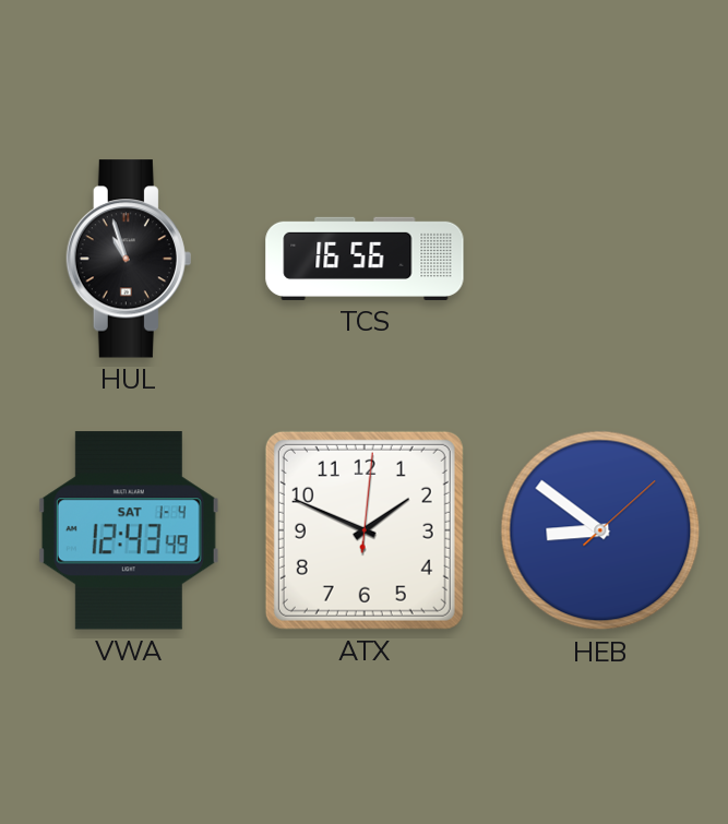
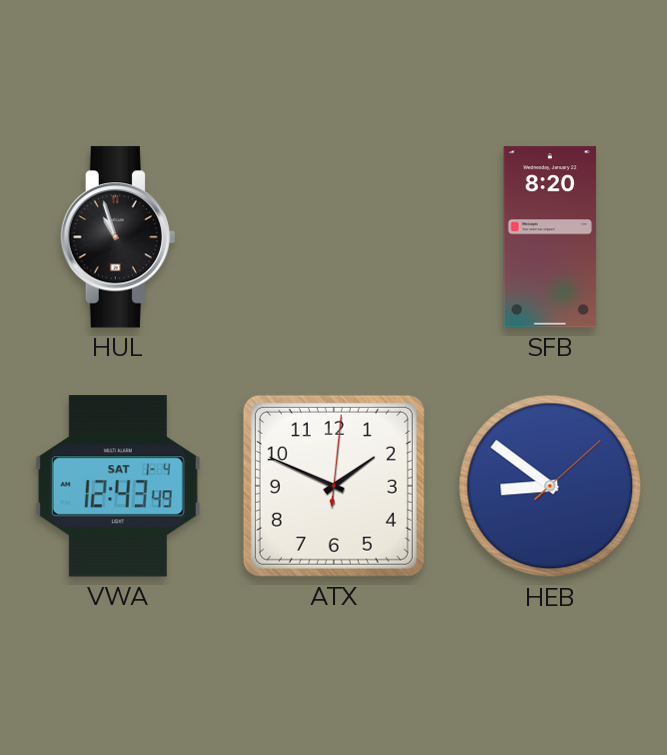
TCS: 16:56 -> none (365, 259)
SFB: none -> 8:20 (550, 237)
